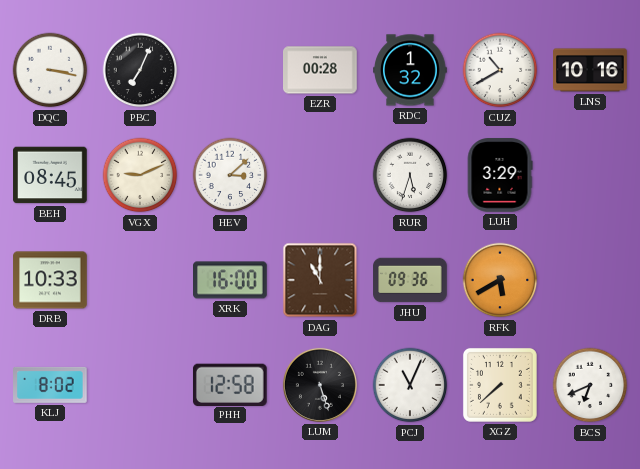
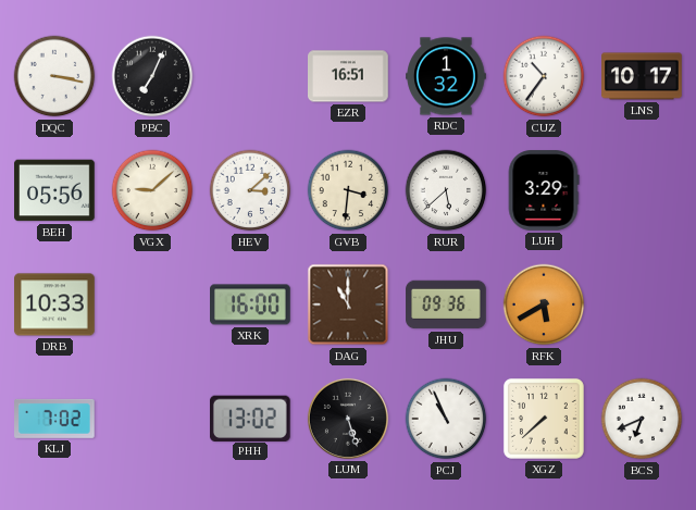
EZR: 00:28 -> 16:51 (348, 76)
CUZ: 10:40 -> 10:36 (544, 76)
LNS: 10:16 -> 10:17 (642, 76)
BEH: 08:45 -> 05:56 (54, 190)
VGX: 9:11 -> 9:08 (152, 190)
GVB: none -> 3:31 (348, 190)
RUR: 5:33 -> 5:38 (446, 190)
KLJ: 8:02 -> 7:02 (55, 419)
PHH: 12:58 -> 13:02 (250, 418)
PCJ: 11:04 -> 10:56 (446, 419)
